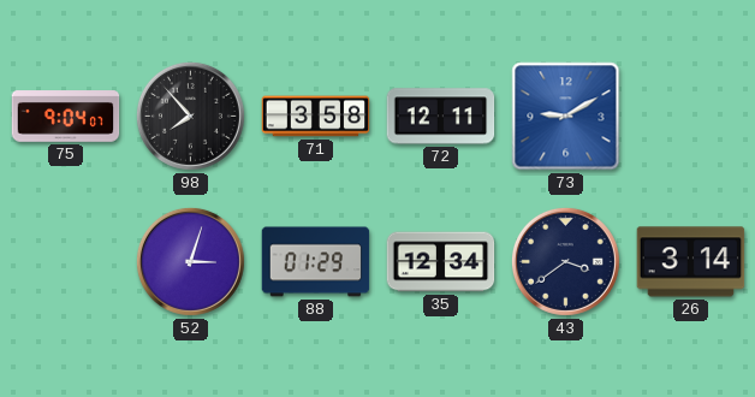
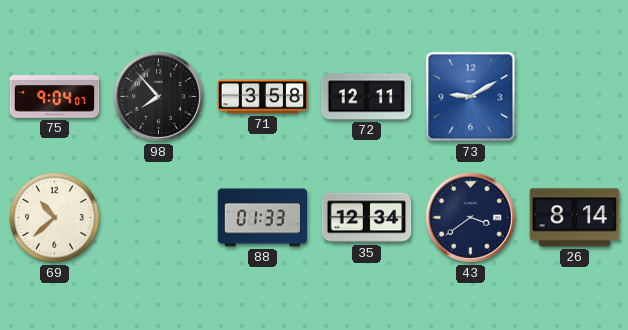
69: none -> 10:38 (54, 217)
52: 3:03 -> none (190, 261)
88: 01:29 -> 01:33 (263, 218)
26: 3:14 -> 8:14 (575, 218)
